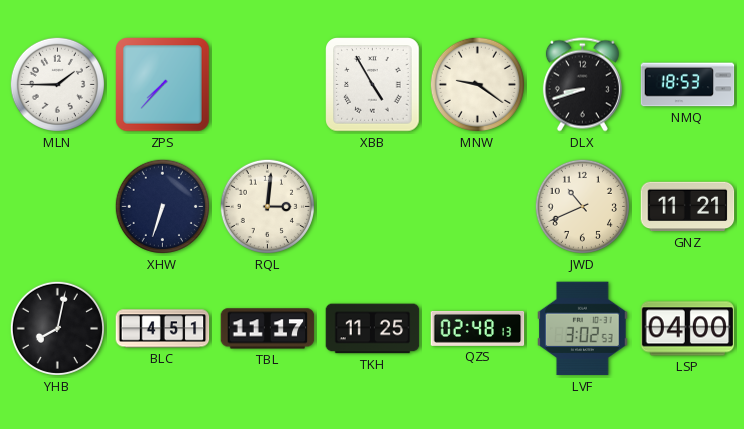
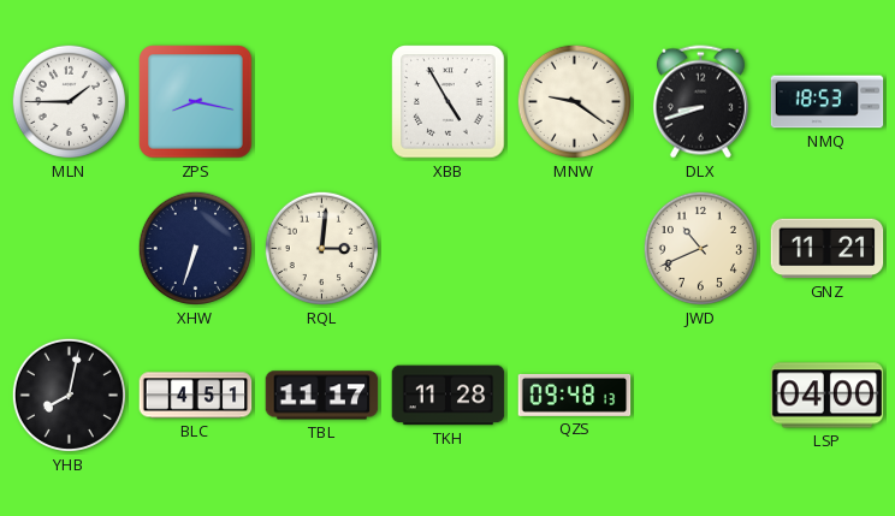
ZPS: 7:37 -> 8:17 (196, 102)
TKH: 11:25 -> 11:28 (449, 396)
QZS: 02:48 -> 09:48 (575, 395)
LVF: 3:02 -> none (583, 329)
